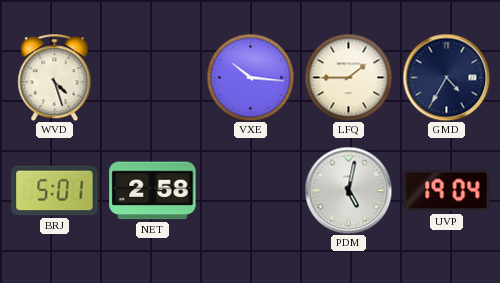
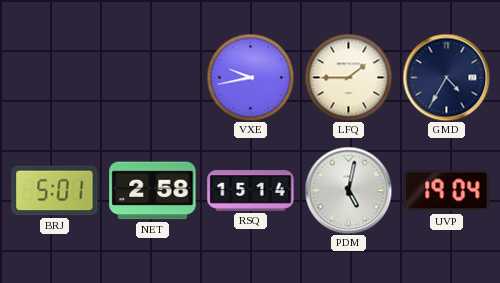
WVD: 4:27 -> none (55, 77)
VXE: 10:16 -> 9:43 (250, 77)
RSQ: none -> 15:14 (251, 191)
